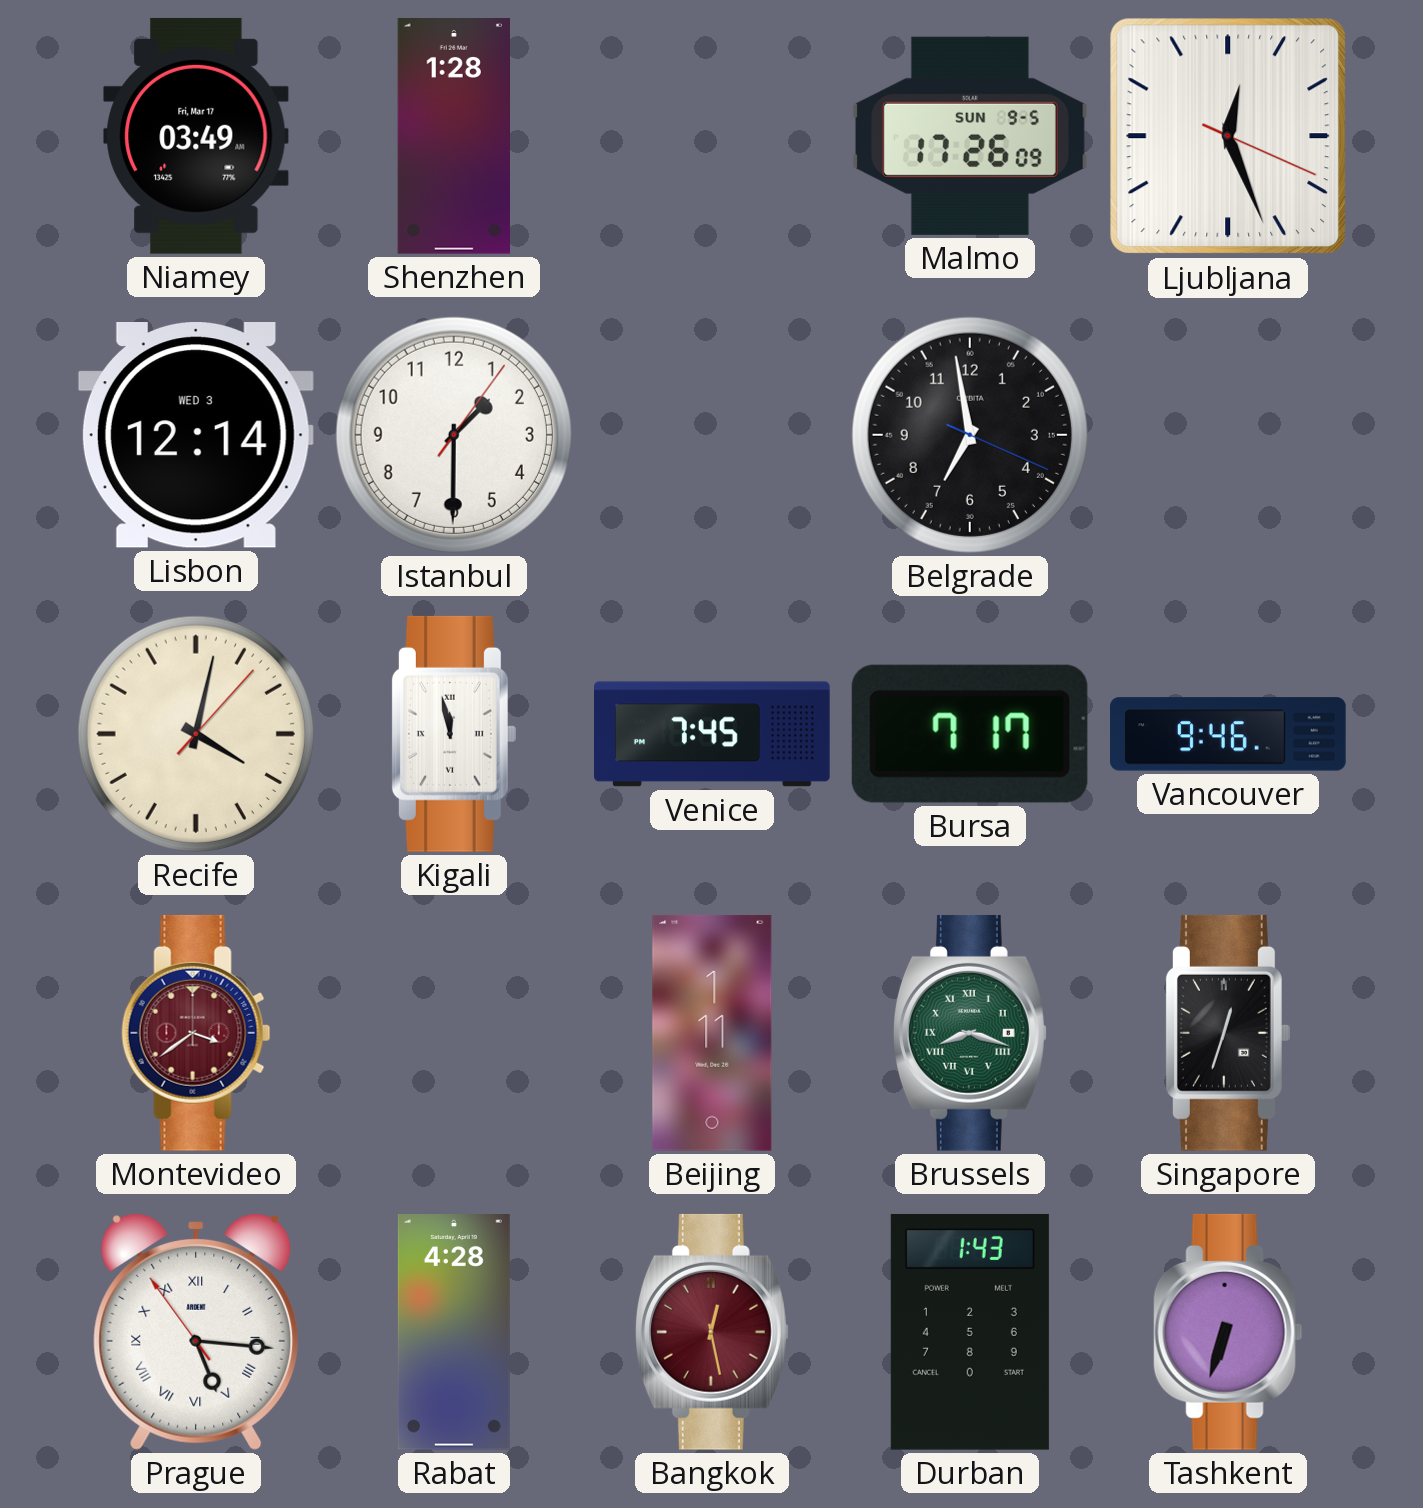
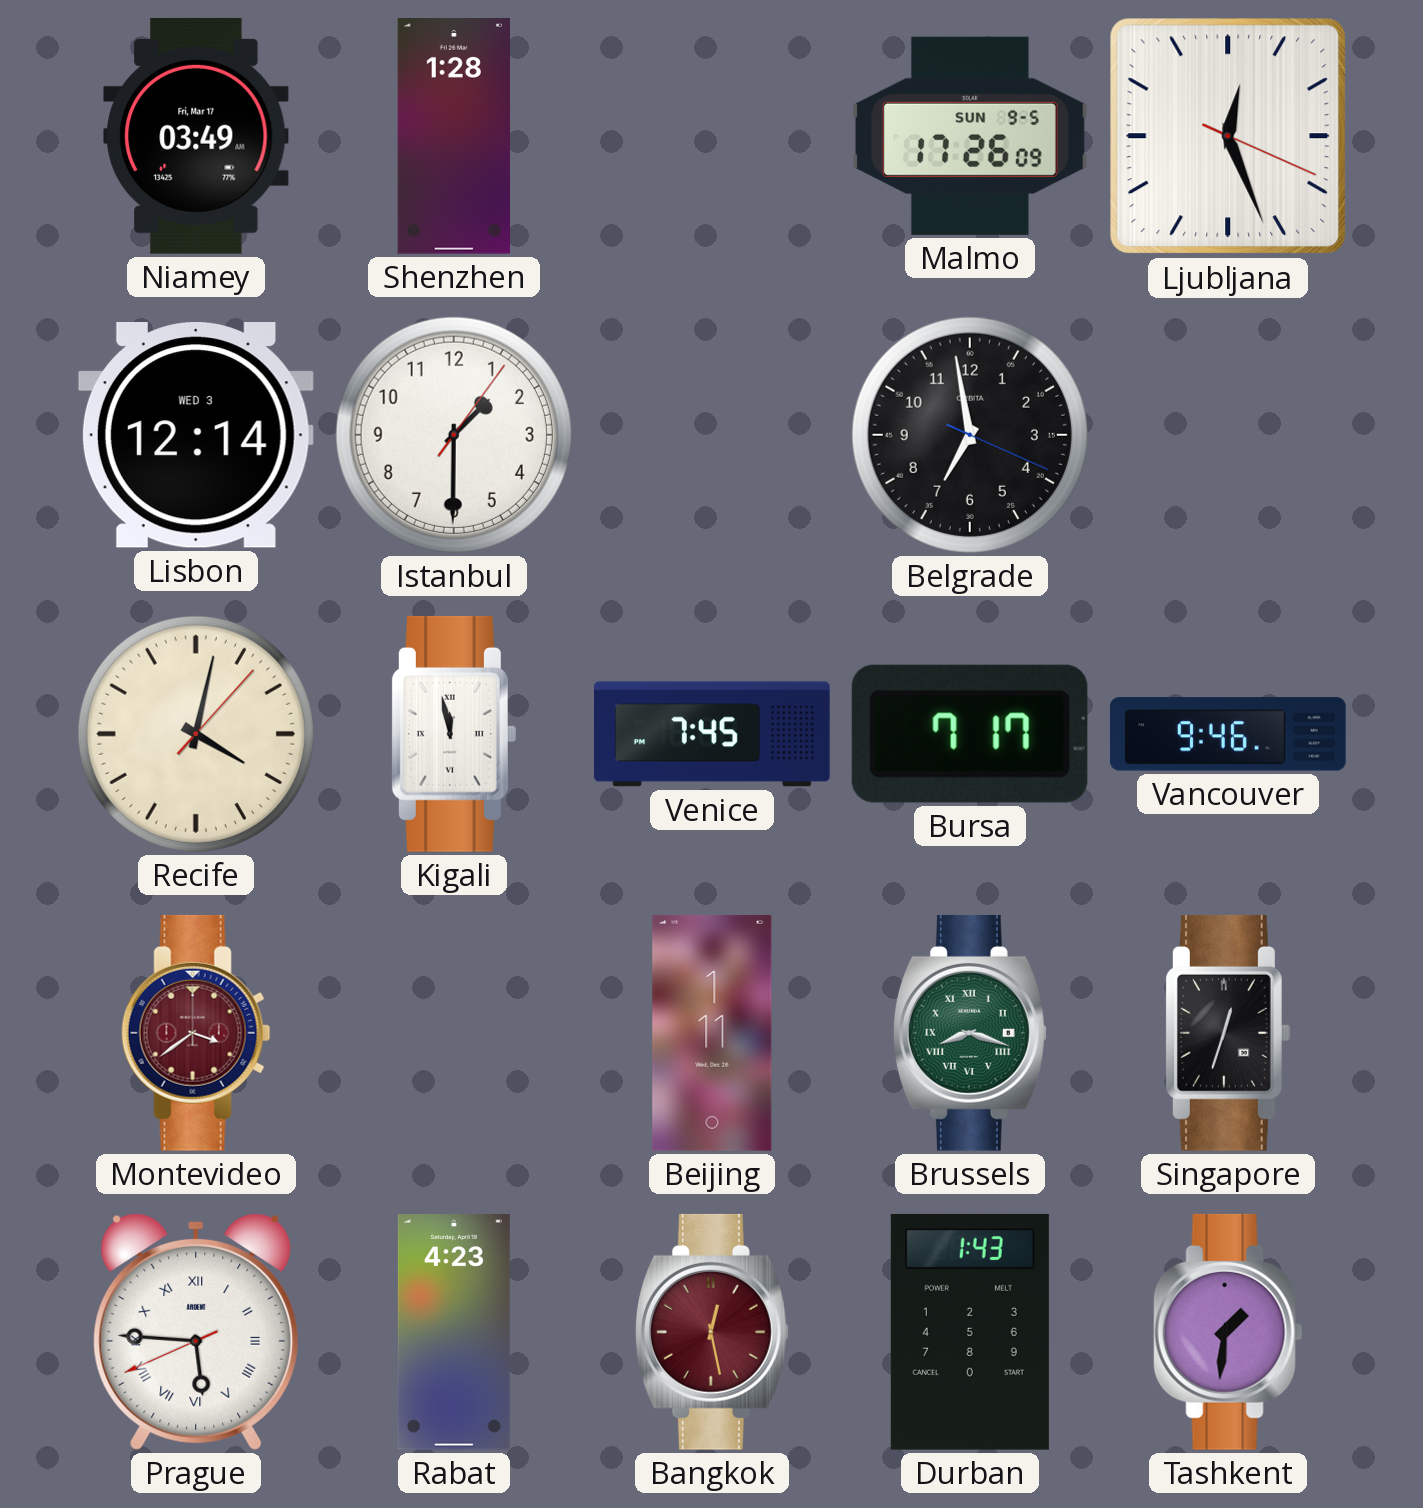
Prague: 5:15 -> 5:45 (196, 1332)
Rabat: 4:28 -> 4:23 (454, 1333)
Tashkent: 6:33 -> 1:31 (1228, 1332)
